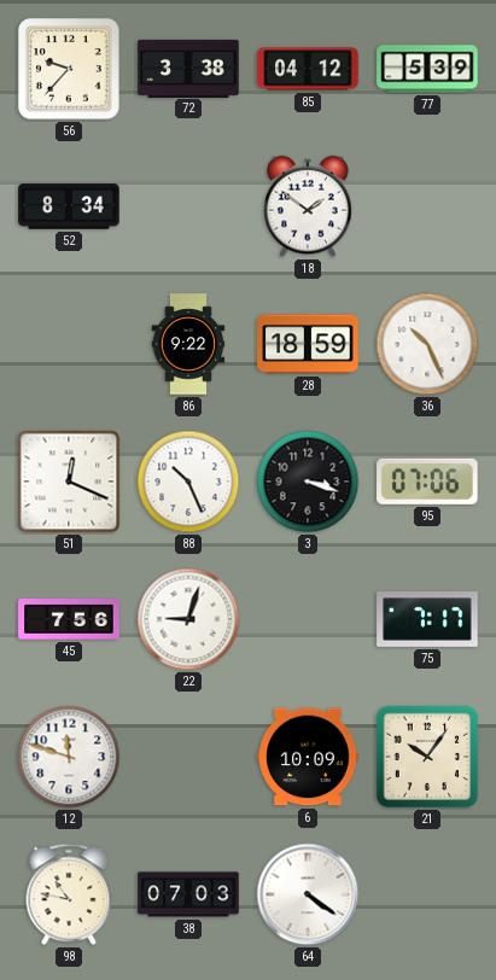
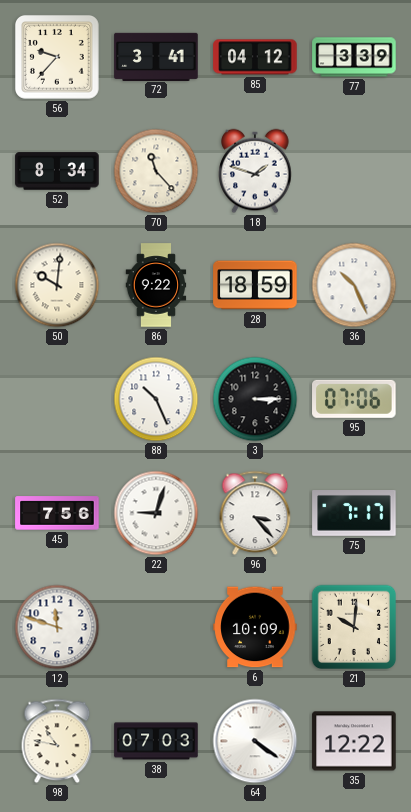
72: 3:38 -> 3:41 (156, 56)
77: 5:39 -> 3:39 (354, 57)
70: none -> 11:23 (156, 171)
18: 1:51 -> 1:48 (255, 171)
50: none -> 10:01 (57, 285)
51: 12:19 -> none (69, 482)
3: 3:18 -> 3:15 (255, 399)
96: none -> 3:23 (255, 513)
21: 10:06 -> 10:01 (354, 627)
35: none -> 12:22 (354, 741)
